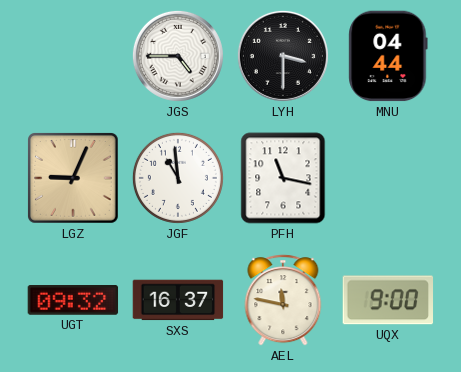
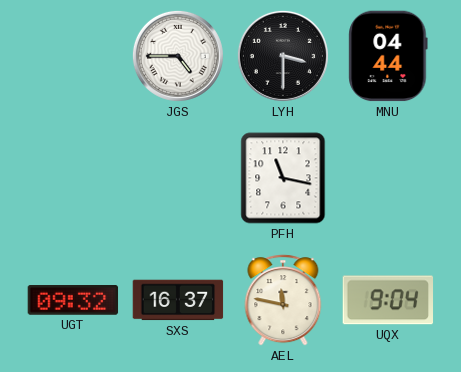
LGZ: 9:04 -> none (74, 179)
JGF: 10:59 -> none (178, 178)
UQX: 9:00 -> 9:04 (388, 300)
